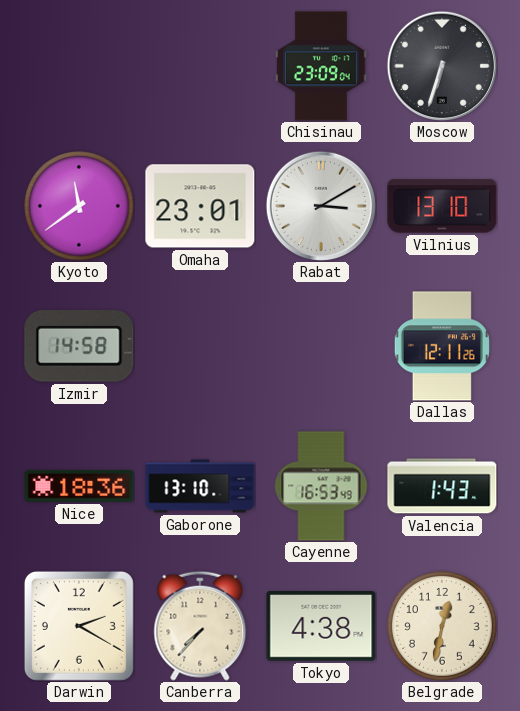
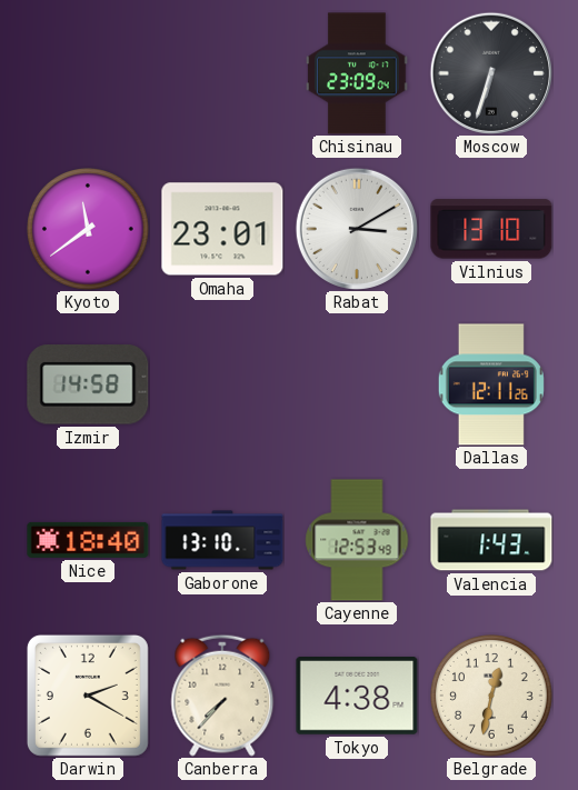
Nice: 18:36 -> 18:40 (88, 540)
Cayenne: 16:53 -> 12:53 (357, 540)
